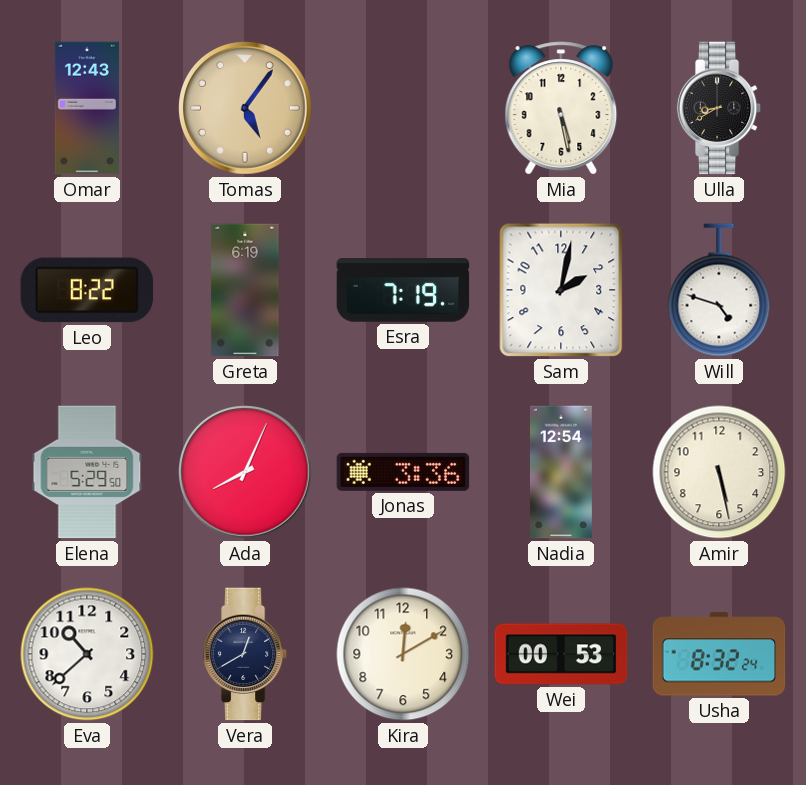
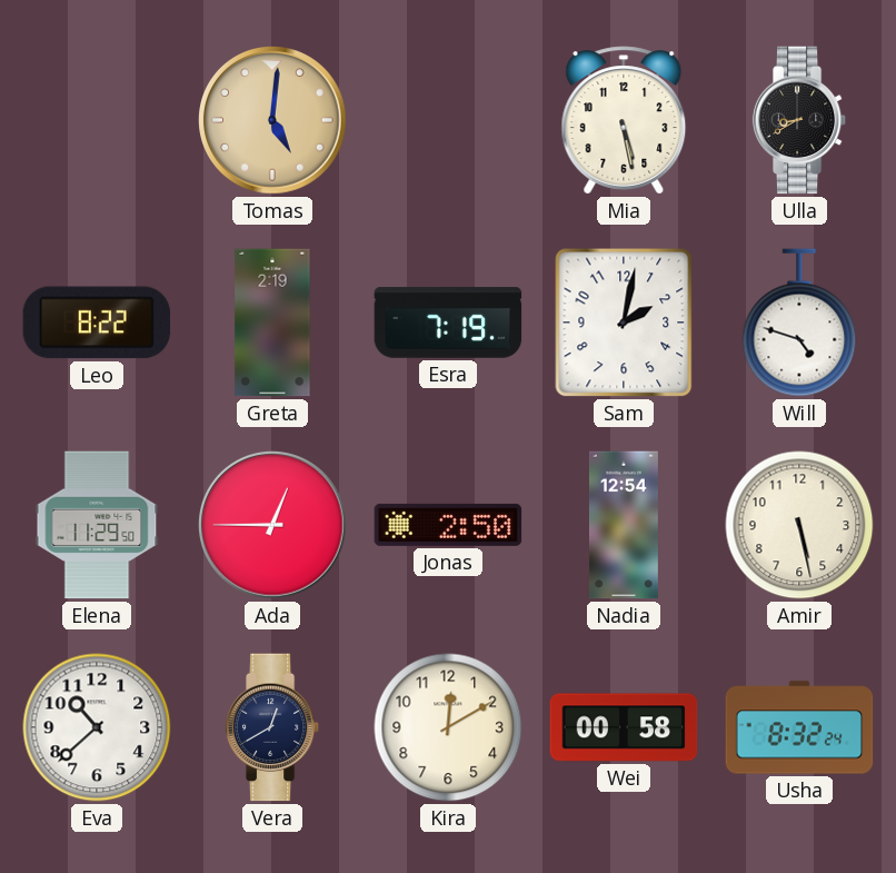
Omar: 12:43 -> none (87, 108)
Tomas: 5:06 -> 5:01 (272, 120)
Greta: 6:19 -> 2:19 (272, 323)
Elena: 5:29 -> 11:29 (97, 525)
Ada: 8:04 -> 12:45 (272, 525)
Jonas: 3:36 -> 2:50 (448, 525)
Wei: 00:53 -> 00:58 (624, 727)
